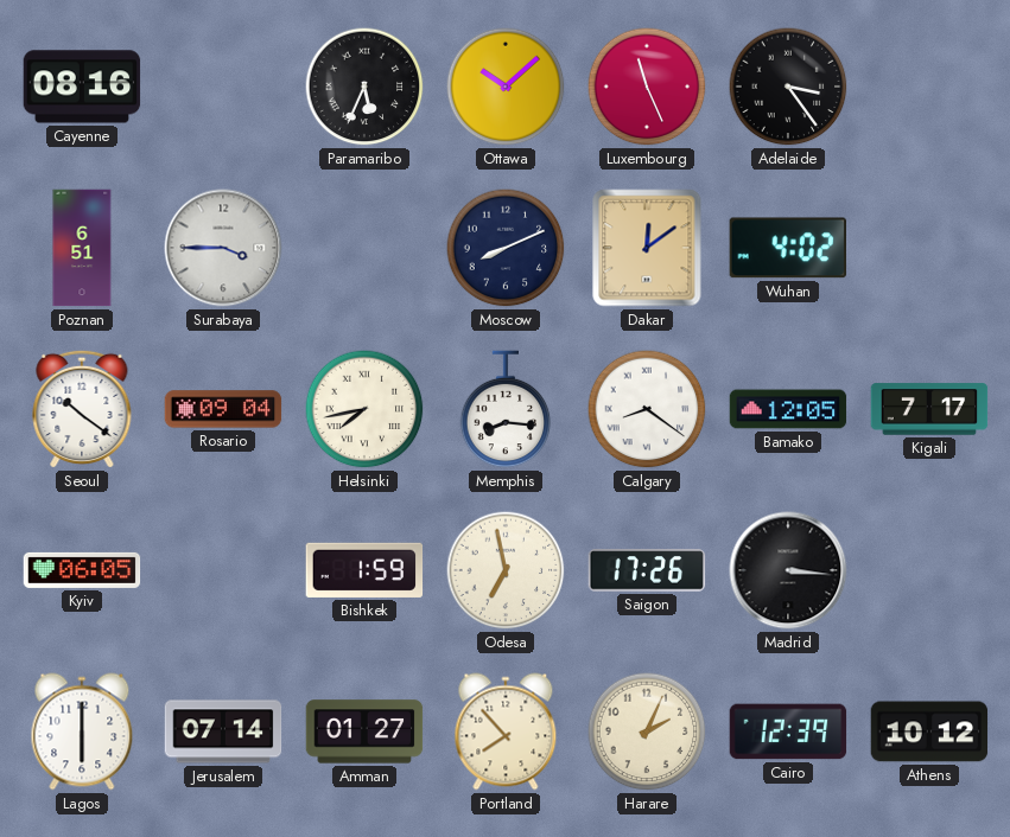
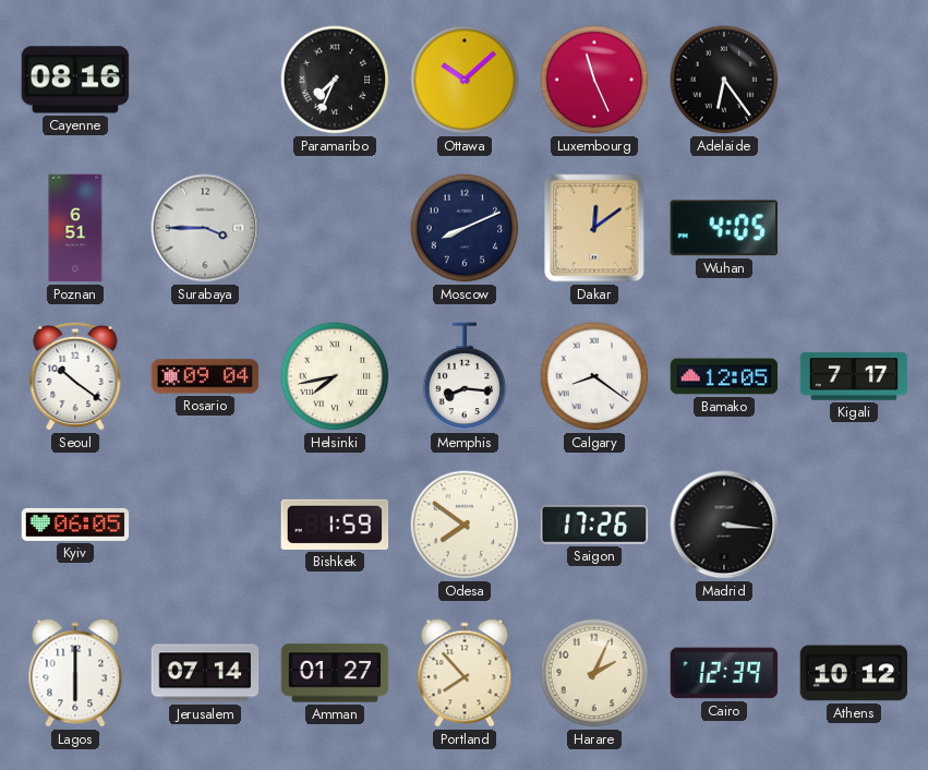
Paramaribo: 5:34 -> 7:34 (335, 80)
Adelaide: 3:24 -> 6:24 (724, 80)
Wuhan: 4:02 -> 4:05 (724, 228)
Odesa: 6:58 -> 7:51 (465, 525)
